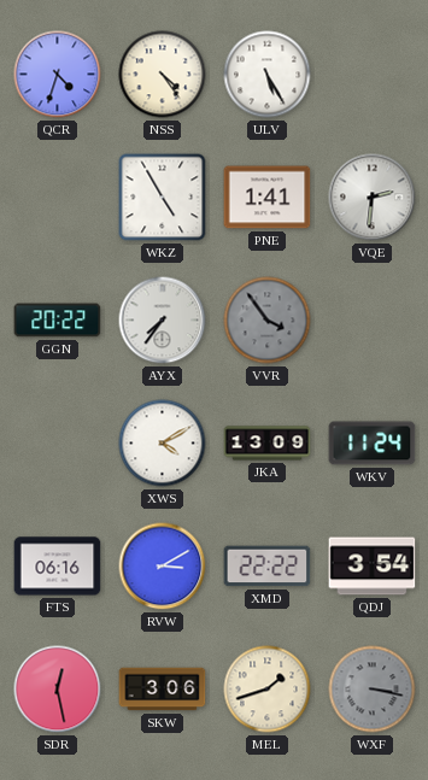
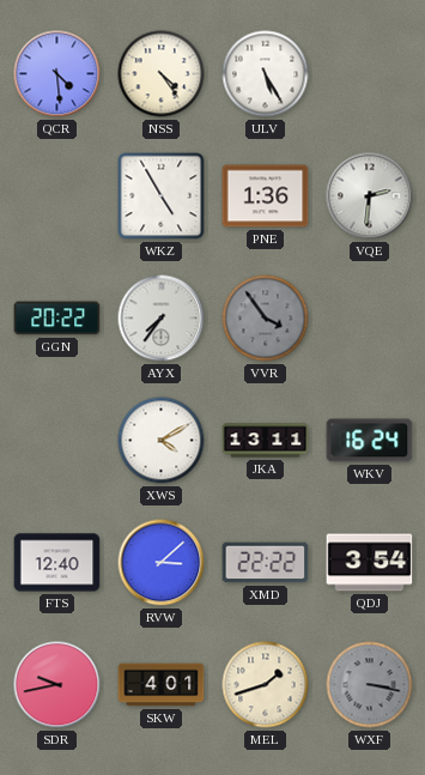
QCR: 4:33 -> 4:29 (57, 74)
PNE: 1:41 -> 1:36 (266, 196)
JKA: 13:09 -> 13:11 (266, 441)
WKV: 11:24 -> 16:24 (370, 441)
FTS: 06:16 -> 12:40 (57, 563)
RVW: 3:10 -> 3:08 (162, 563)
SDR: 12:28 -> 9:43 (57, 685)
SKW: 3:06 -> 4:01 (162, 685)
